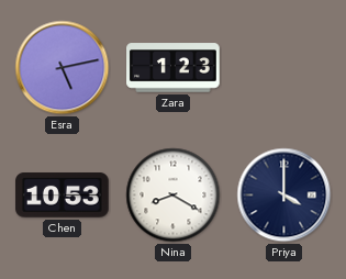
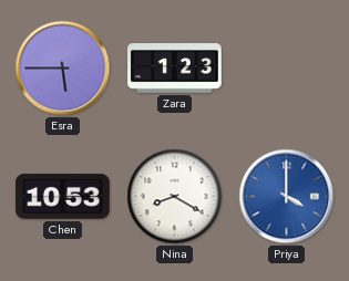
Esra: 5:13 -> 5:45 (63, 69)
Priya dial: navy -> blue (287, 197)
